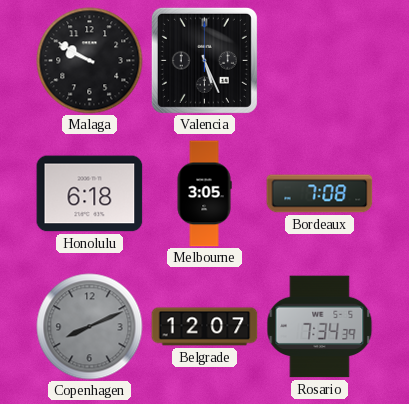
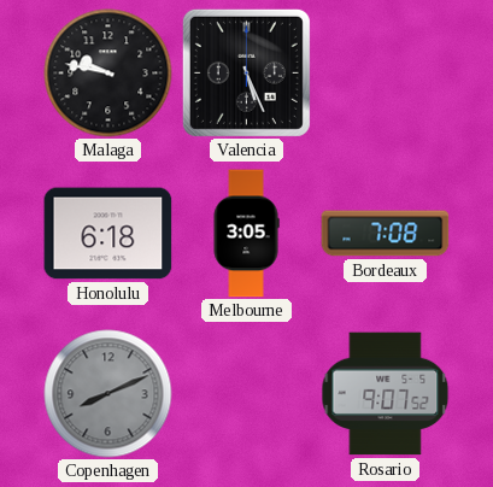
Malaga: 9:50 -> 9:47 (108, 74)
Belgrade: 12:07 -> none (205, 327)
Rosario: 7:34 -> 9:07 (386, 394)
